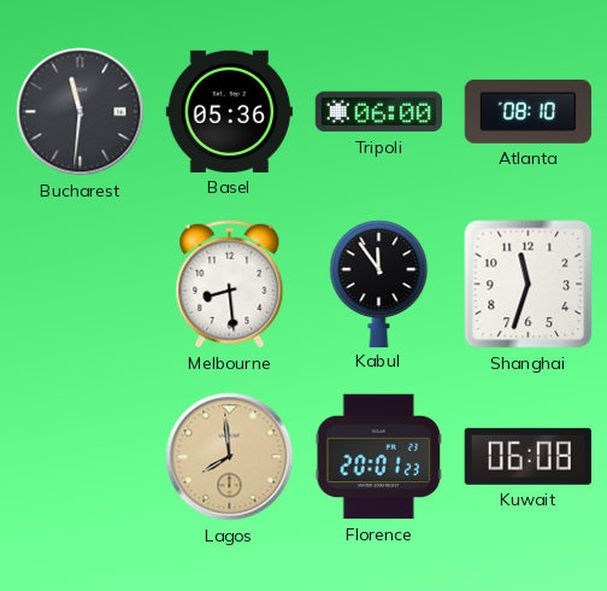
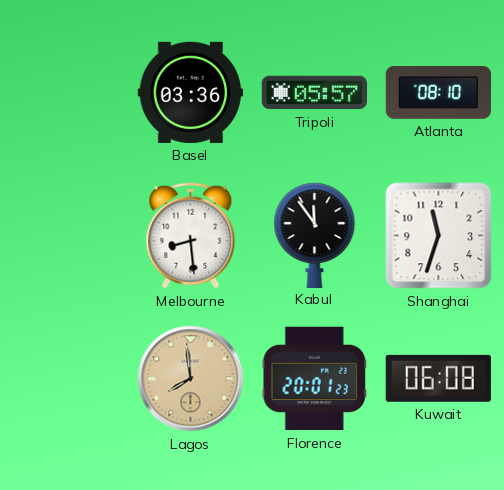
Bucharest: 11:31 -> none (81, 112)
Basel: 05:36 -> 03:36 (190, 92)
Tripoli: 06:00 -> 05:57 (314, 93)
